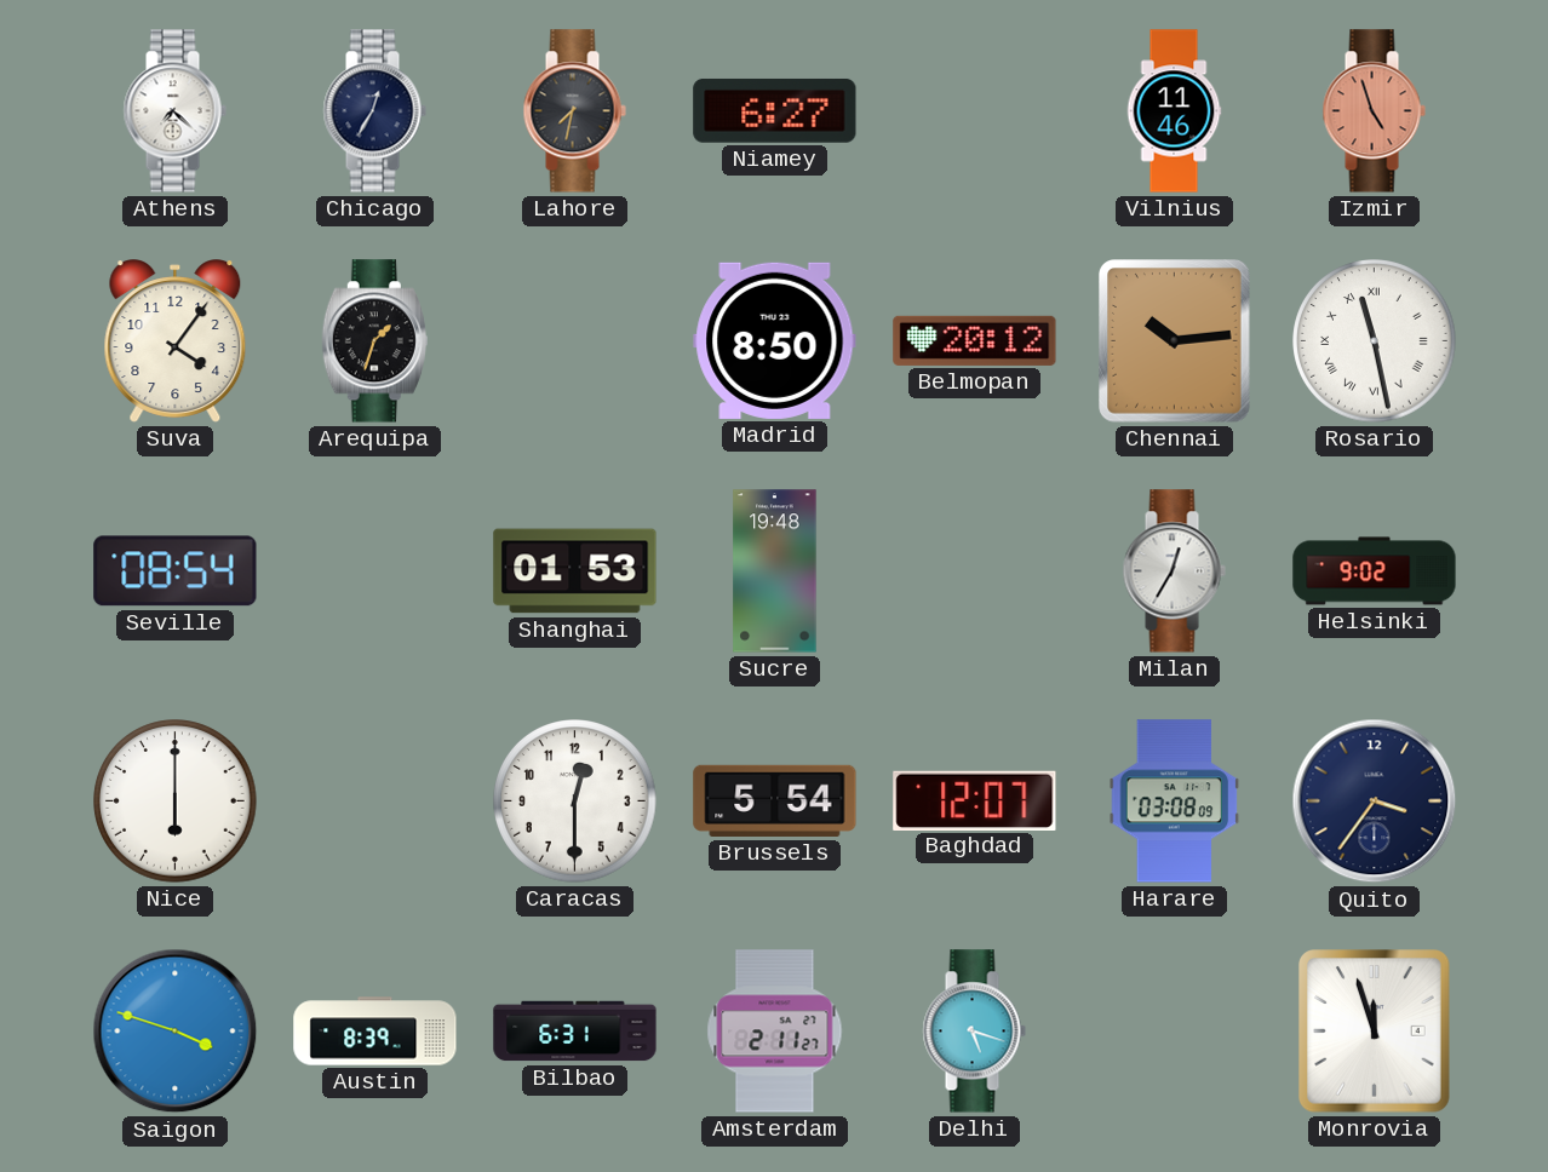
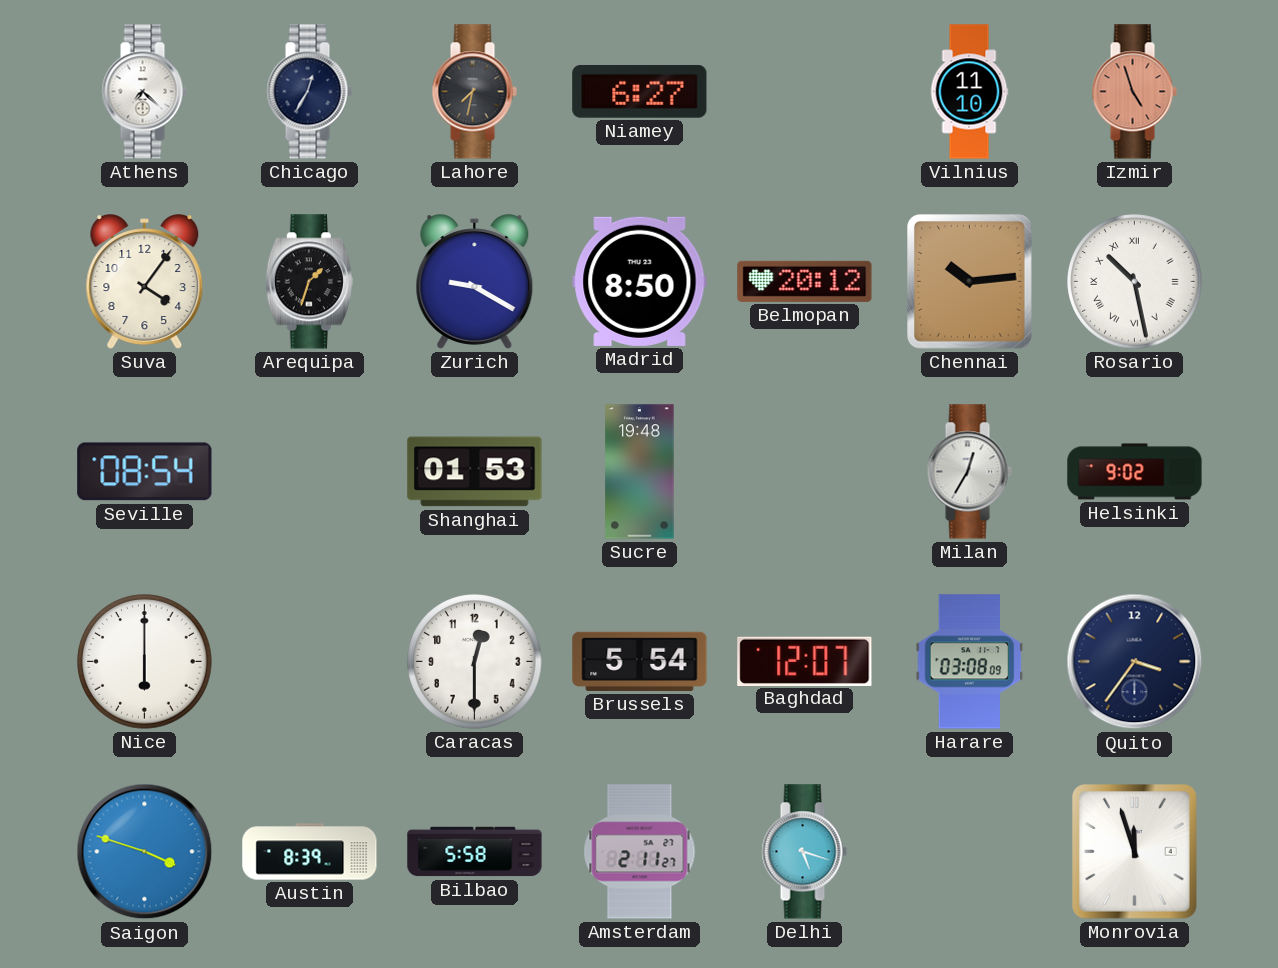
Vilnius: 11:46 -> 11:10 (969, 92)
Zurich: none -> 9:20 (475, 282)
Rosario: 11:28 -> 10:28 (1135, 282)
Bilbao: 6:31 -> 5:58 (475, 852)
